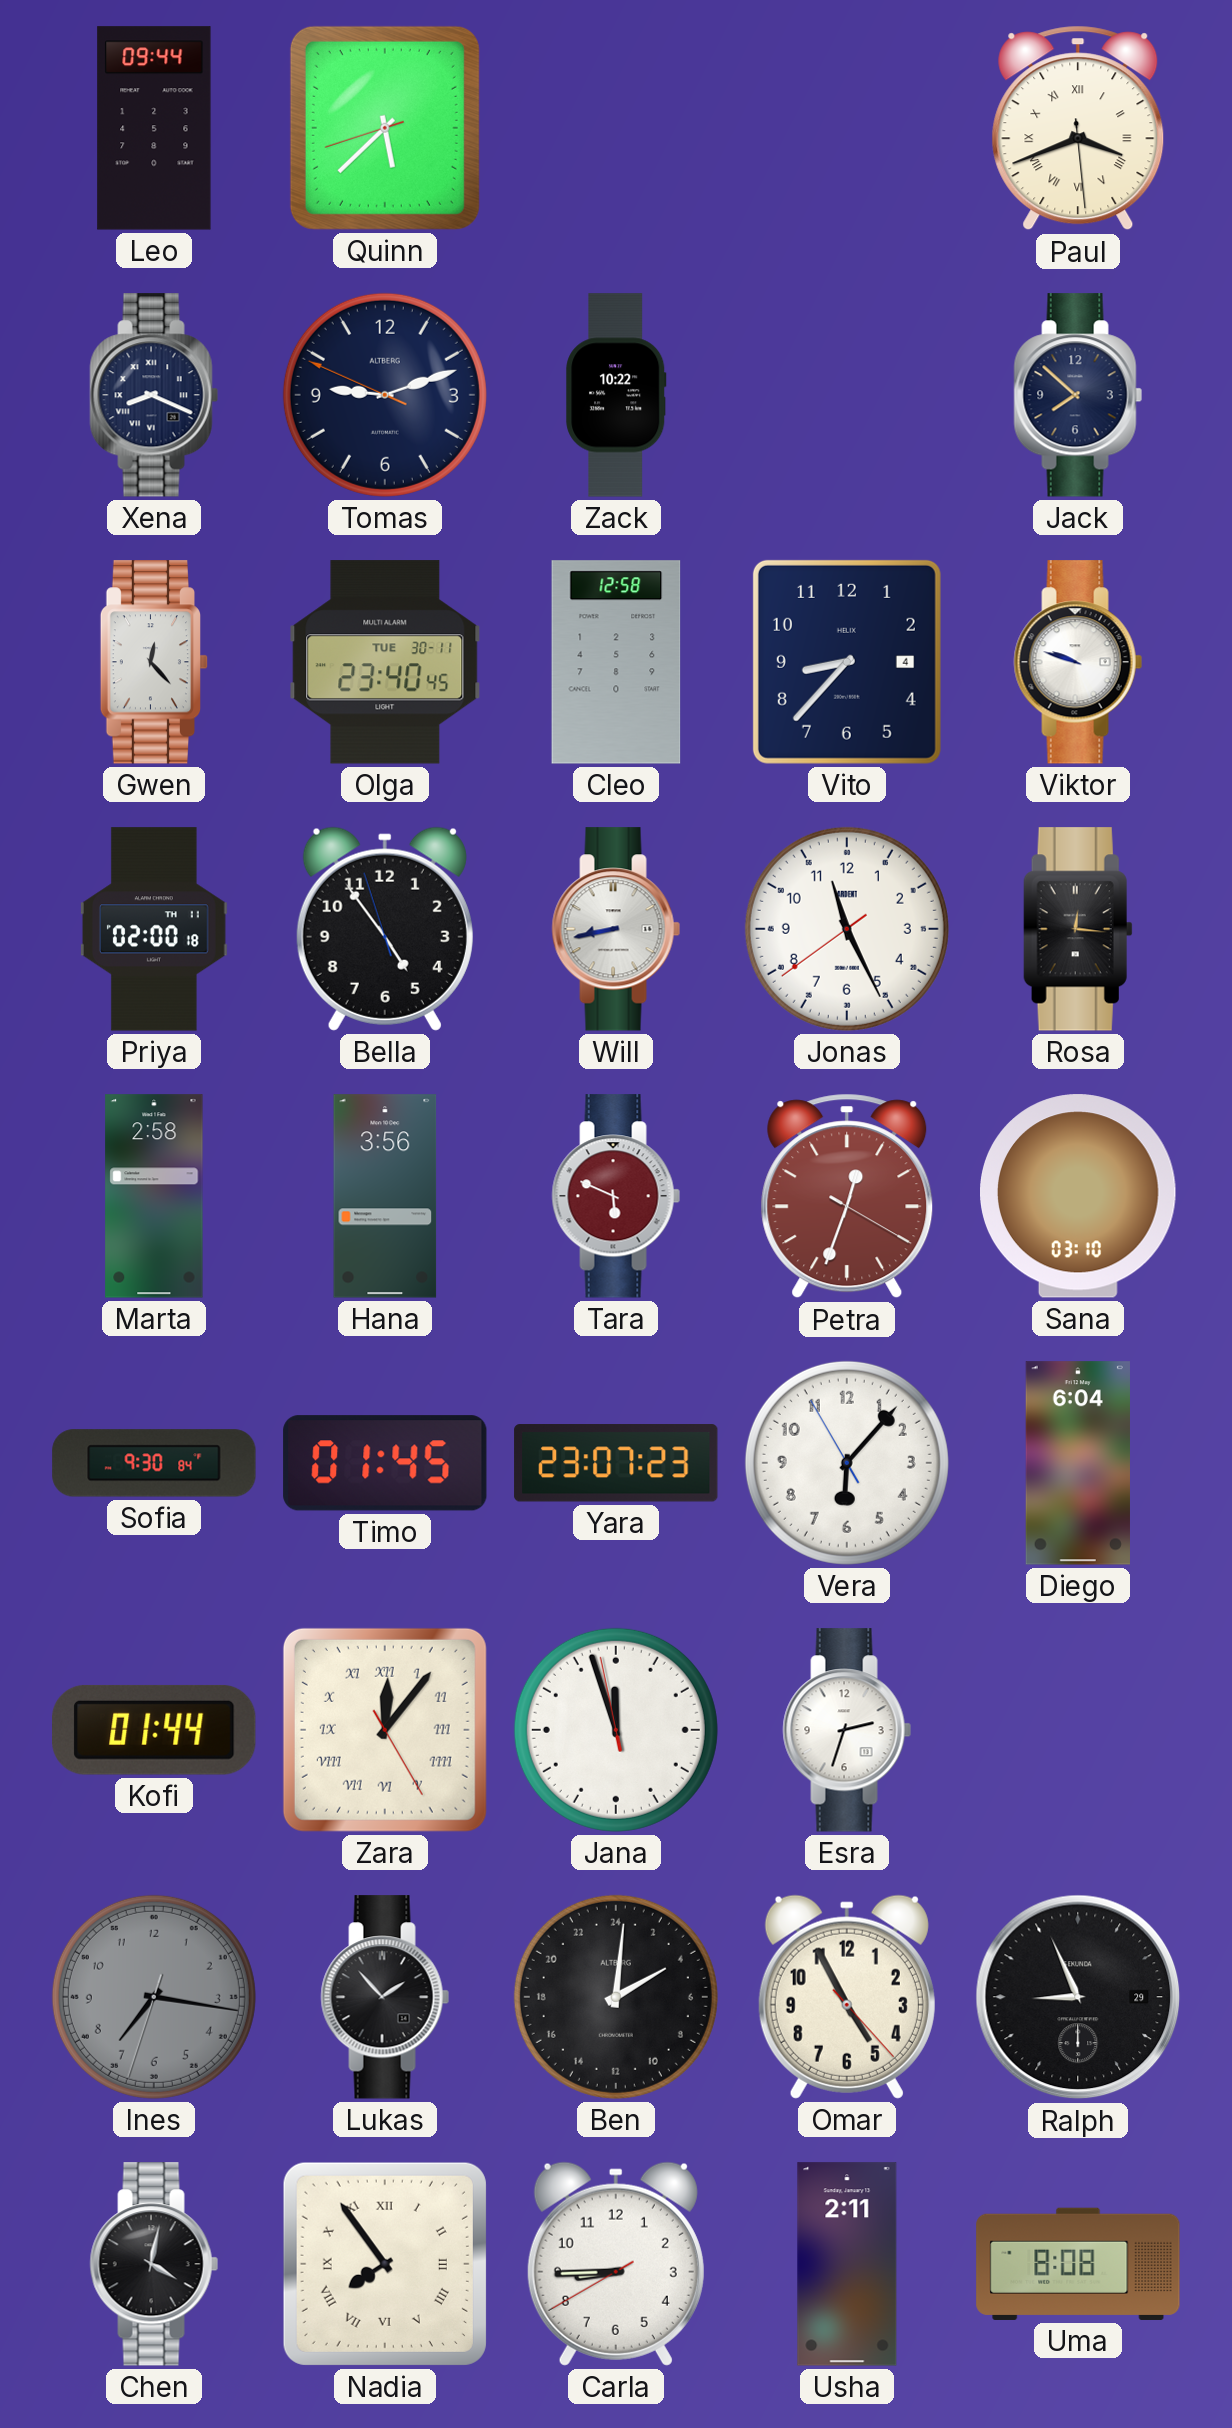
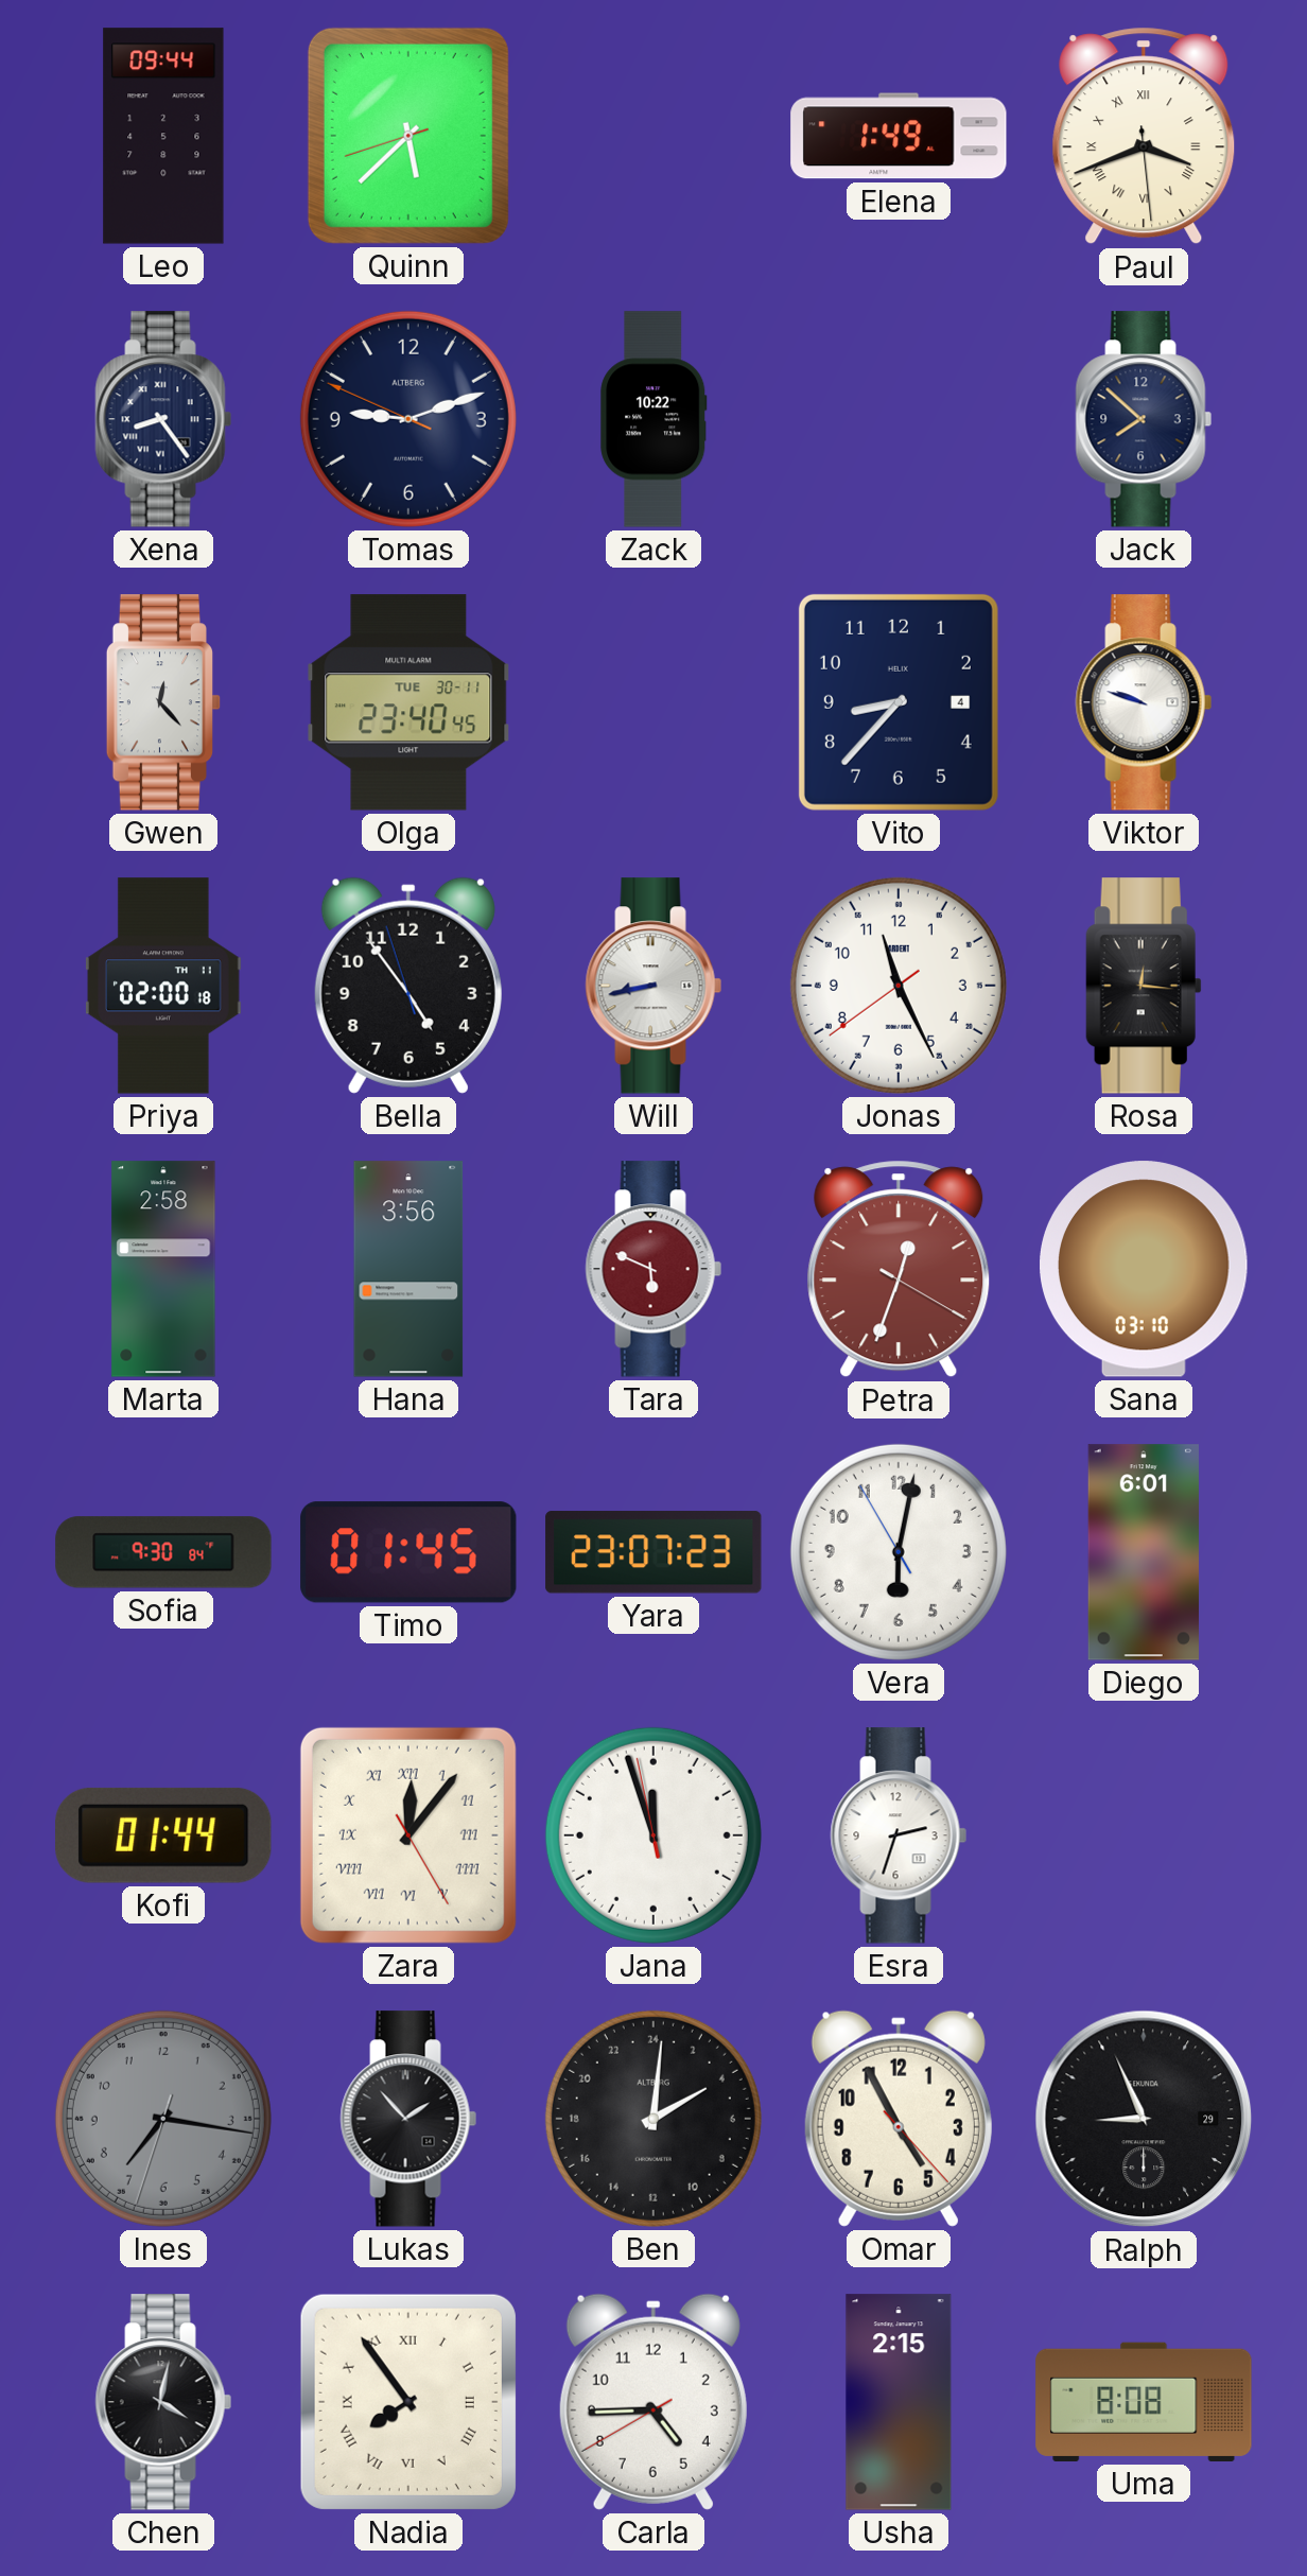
Elena: none -> 1:49 (899, 136)
Xena: 8:19 -> 8:24 (163, 419)
Cleo: 12:58 -> none (616, 662)
Vera: 6:06 -> 6:01 (899, 1552)
Diego: 6:04 -> 6:01 (1144, 1552)
Carla: 8:44 -> 4:44 (653, 2402)
Usha: 2:11 -> 2:15 (899, 2402)
